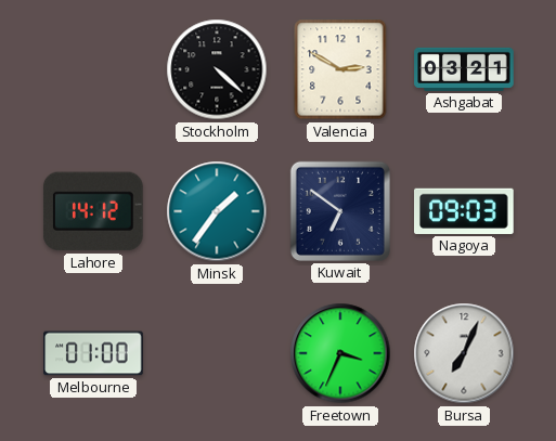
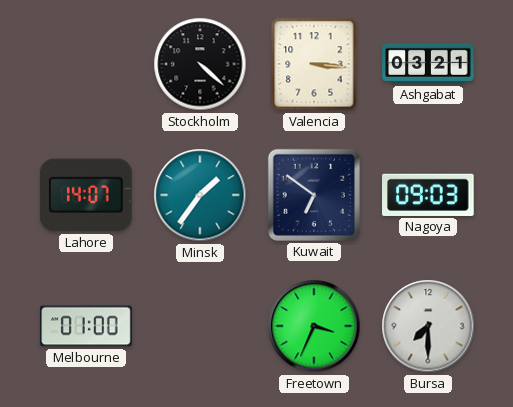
Valencia: 2:50 -> 3:16 (314, 64)
Lahore: 14:12 -> 14:07 (86, 195)
Bursa: 7:04 -> 7:30 (428, 326)
